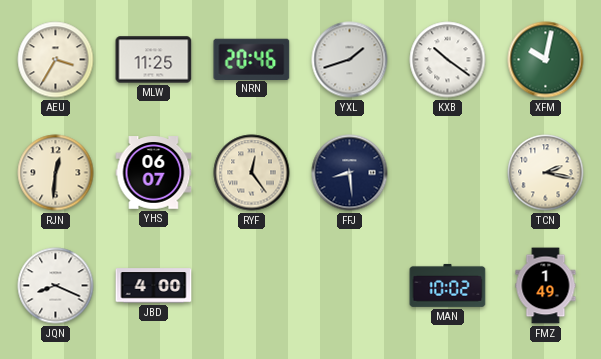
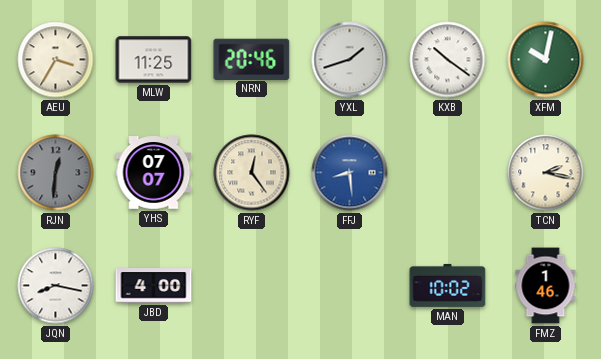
RJN dial: cream -> grey (56, 173)
YHS: 06:07 -> 07:07 (154, 173)
FFJ dial: navy -> blue (350, 173)
JQN: 8:19 -> 8:17 (56, 286)
FMZ: 1:49 -> 1:46 (546, 286)
